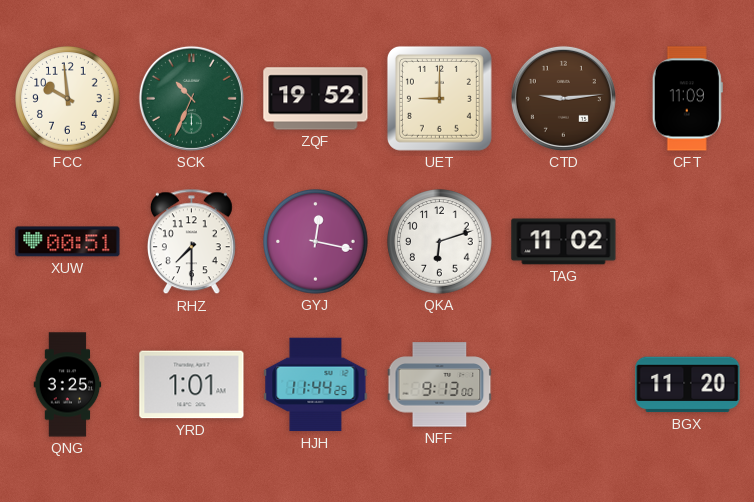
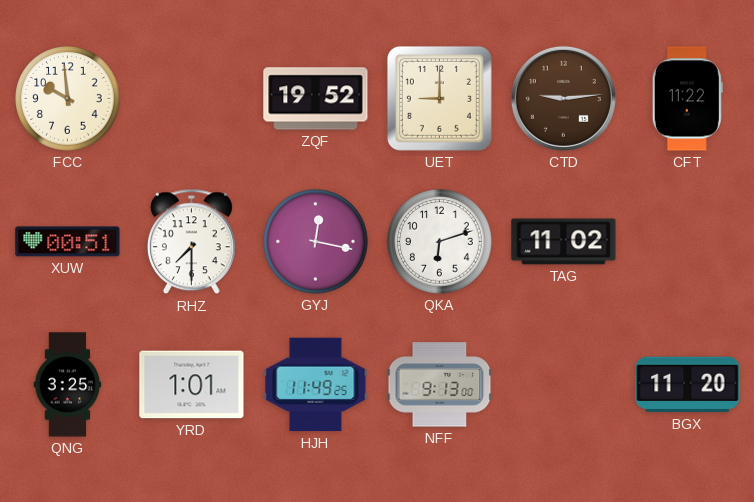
SCK: 10:34 -> none (191, 98)
CFT: 11:09 -> 11:22 (687, 99)
HJH: 11:44 -> 11:49 (316, 385)
